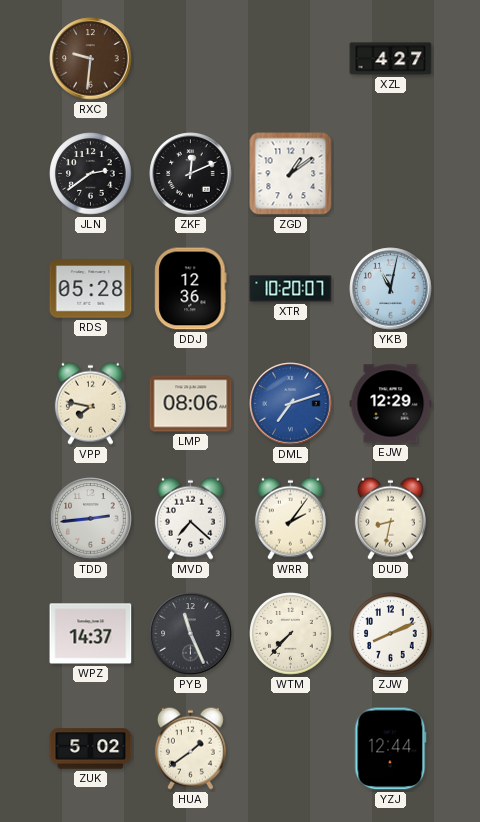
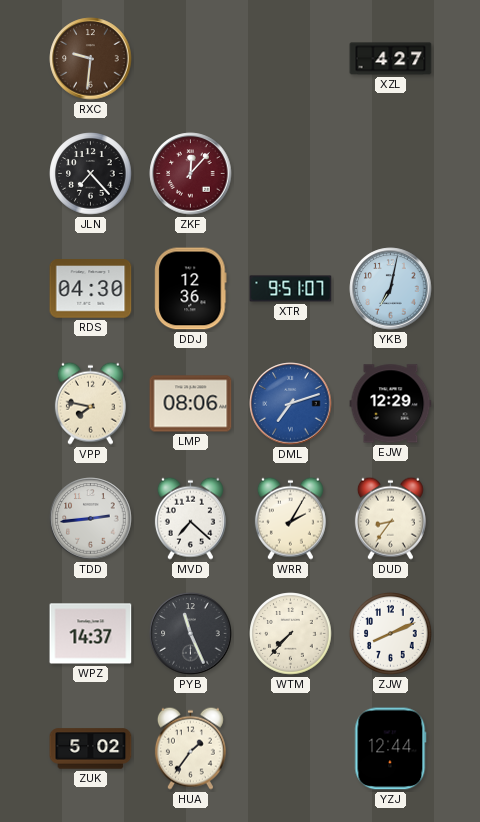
JLN: 2:39 -> 7:23 (91, 174)
ZKF: 12:11 -> 12:07 (191, 174)
ZKF dial: black -> burgundy (191, 174)
ZGD: 1:09 -> none (291, 174)
RDS: 05:28 -> 04:30 (91, 289)
XTR: 10:20 -> 9:51 (291, 289)
YKB: 11:02 -> 7:02 (391, 289)
WRR: 2:06 -> 2:05 (290, 518)
DUD: 8:32 -> 8:36 (390, 518)
HUA: 1:39 -> 1:36 (190, 748)
